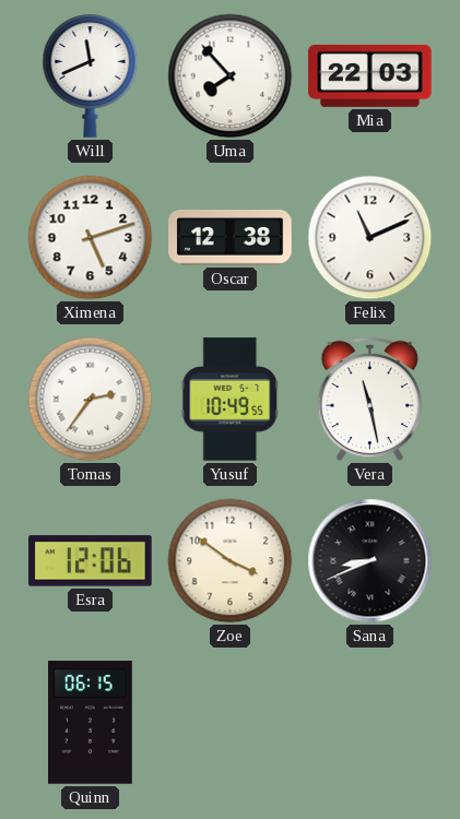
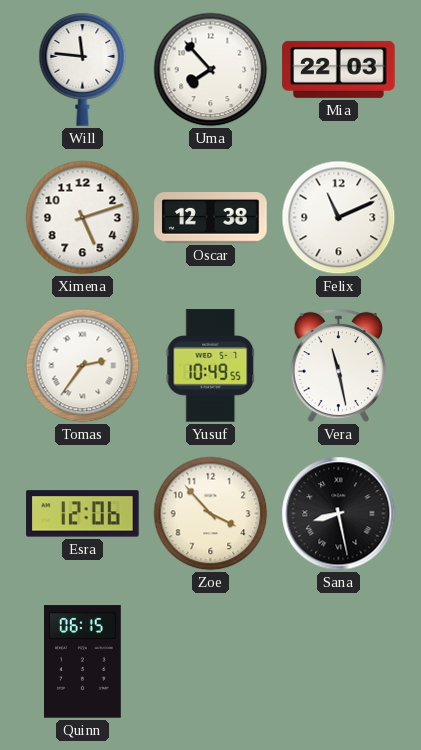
Will: 11:41 -> 11:46 (83, 70)
Zoe: 3:51 -> 3:53 (211, 514)
Sana: 8:41 -> 8:28 (339, 514)
